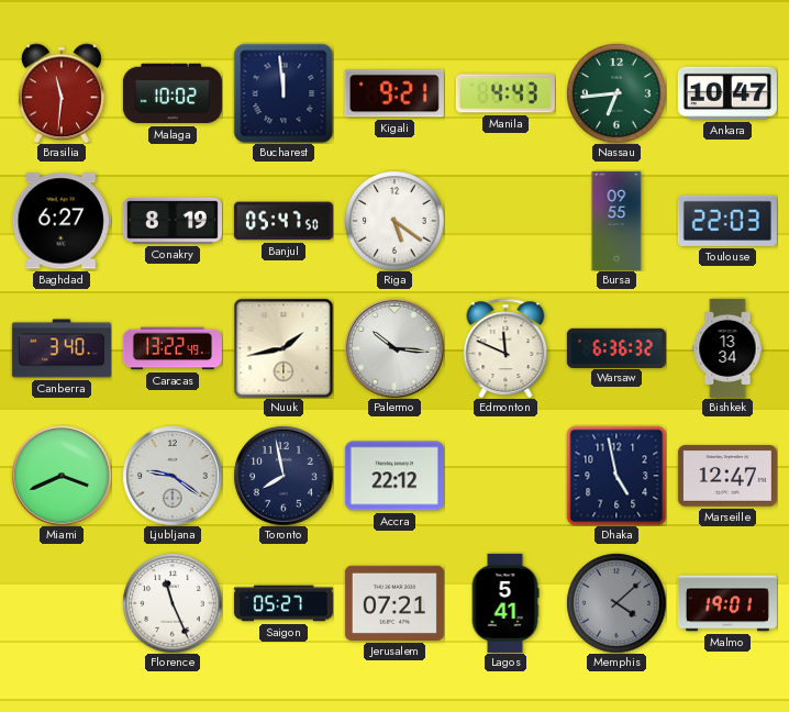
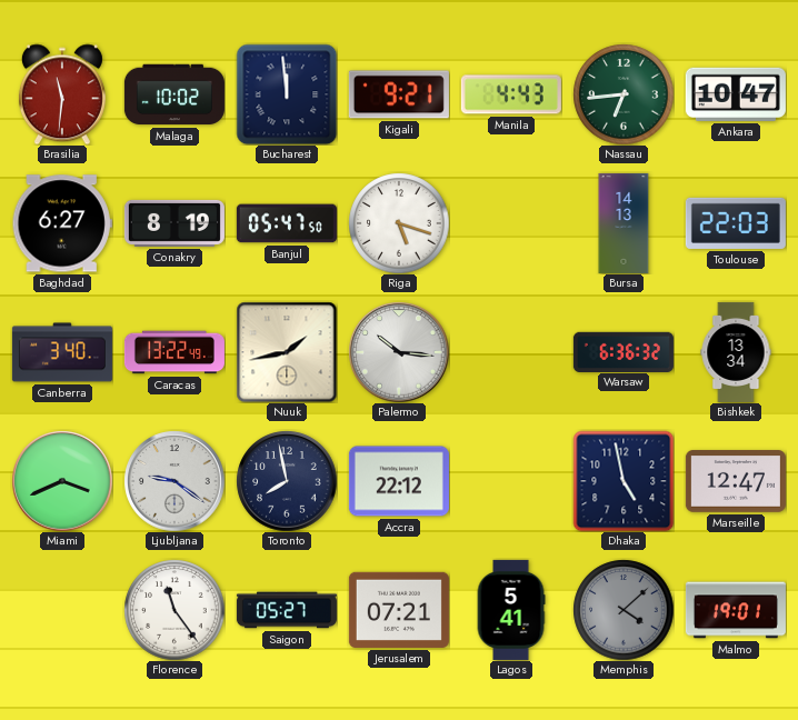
Riga: 5:21 -> 5:18 (399, 223)
Bursa: 09:55 -> 14:13 (624, 223)
Edmonton: 11:49 -> none (505, 348)
Florence: 11:26 -> 11:24 (174, 610)
